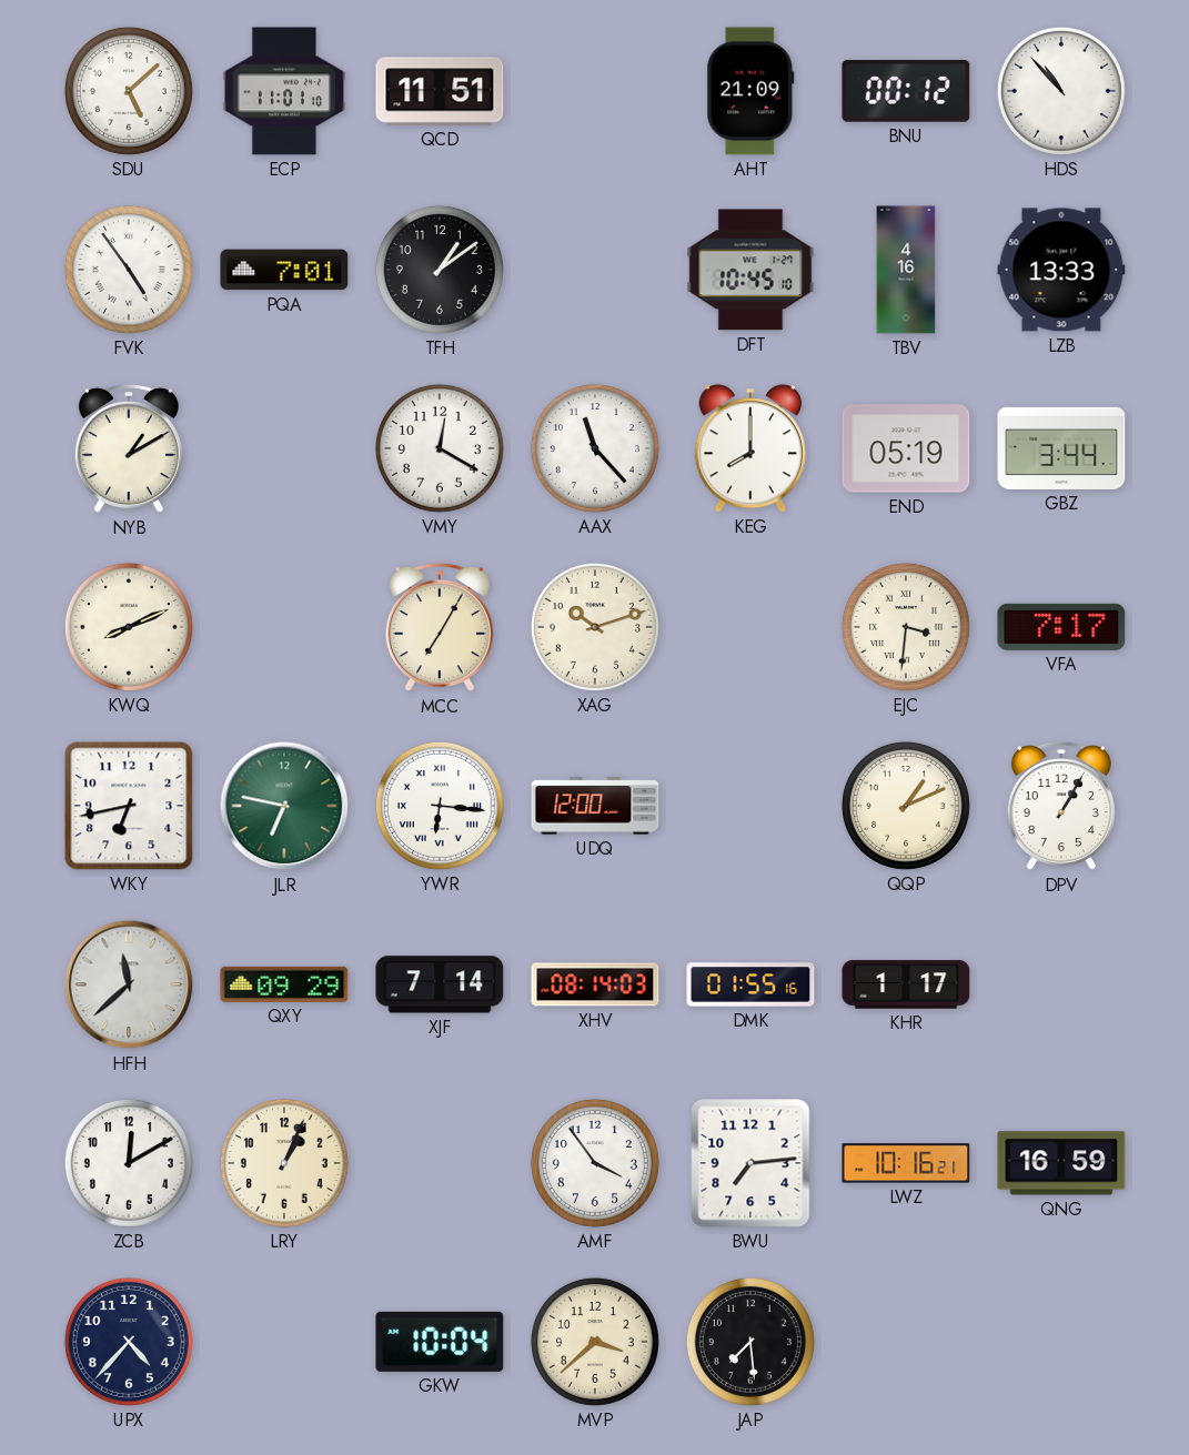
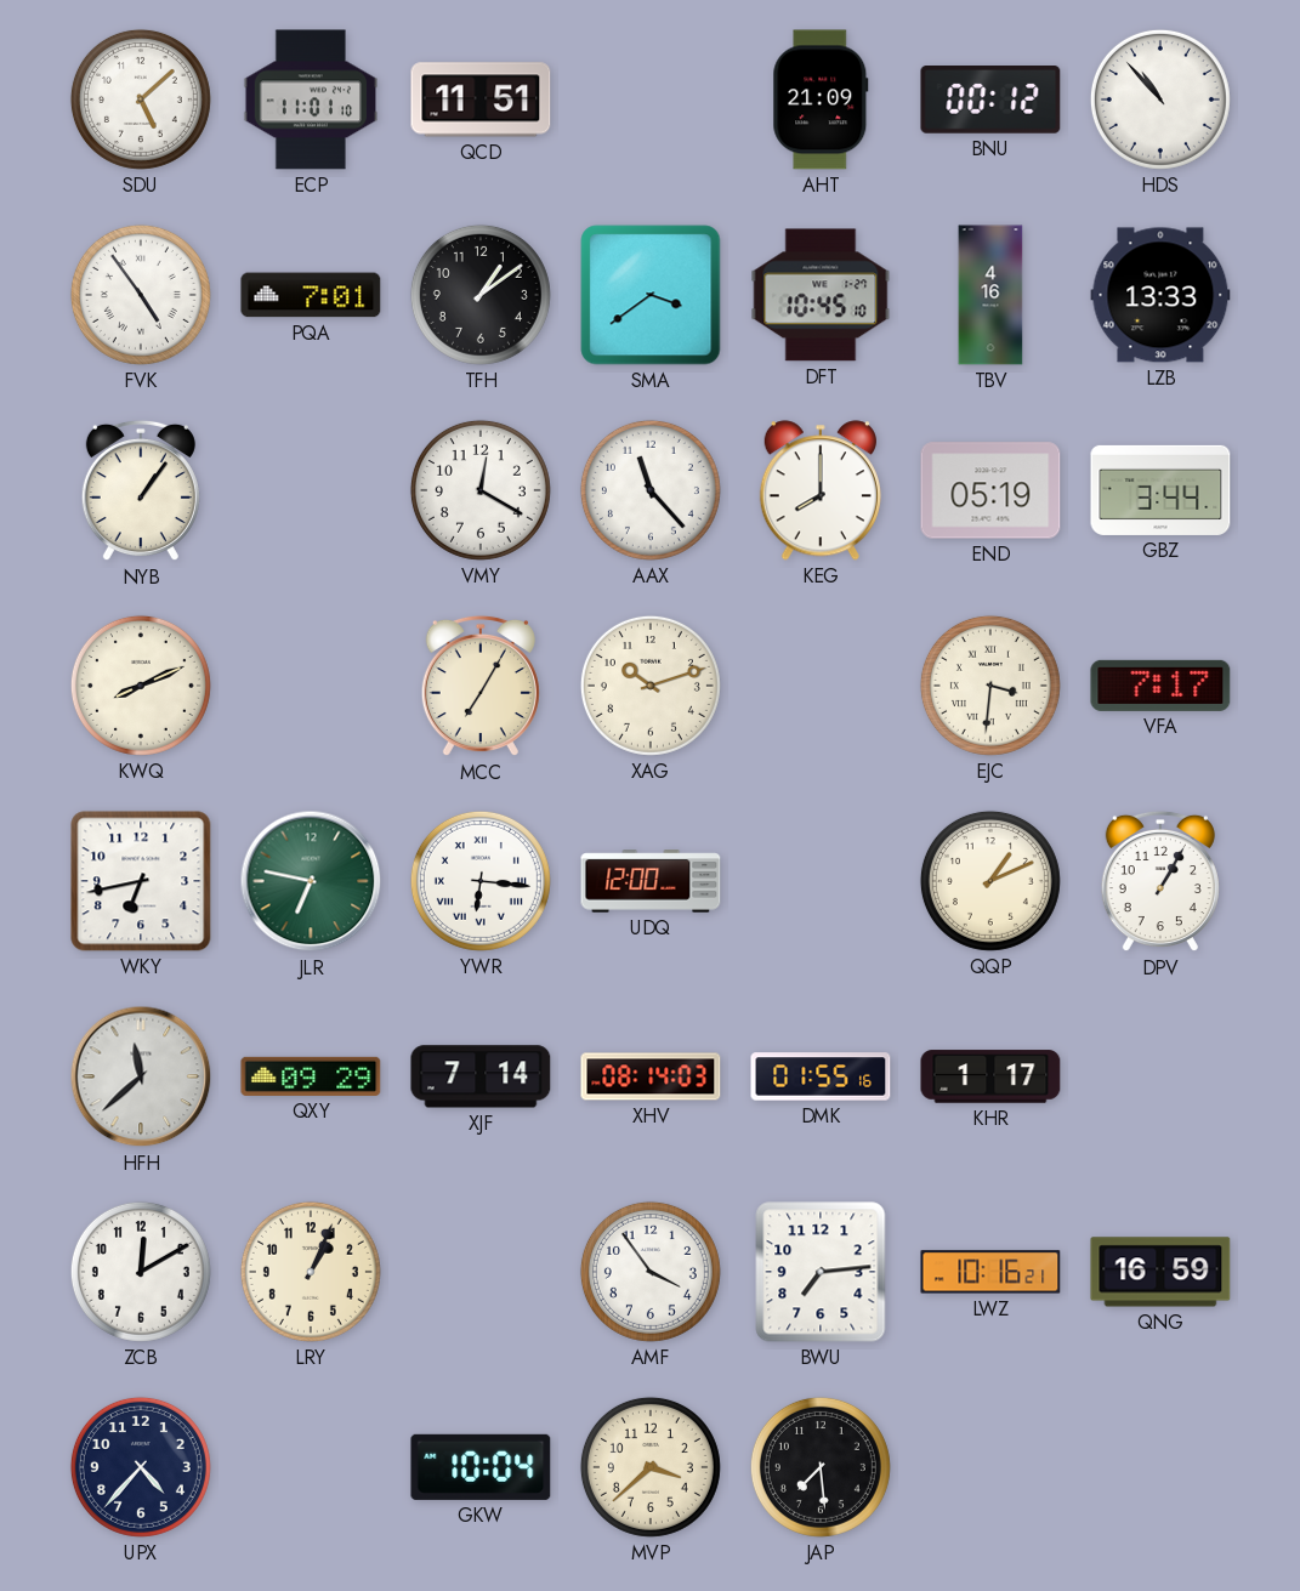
SMA: none -> 3:39 (651, 295)
NYB: 1:10 -> 1:06 (141, 490)
